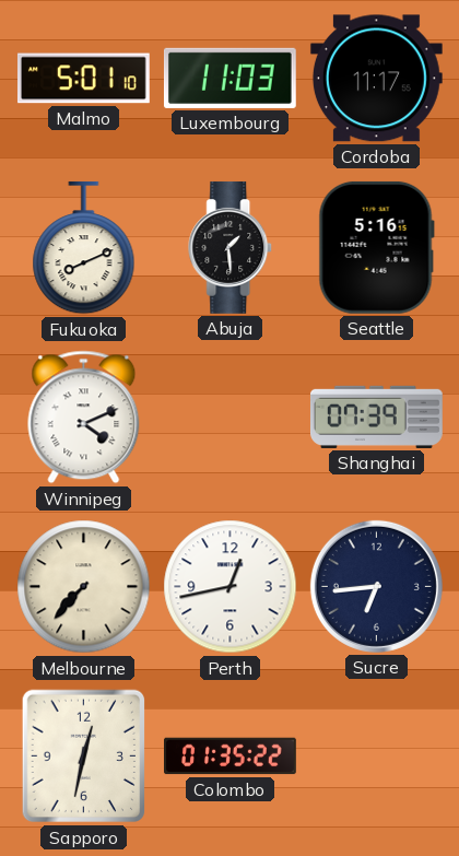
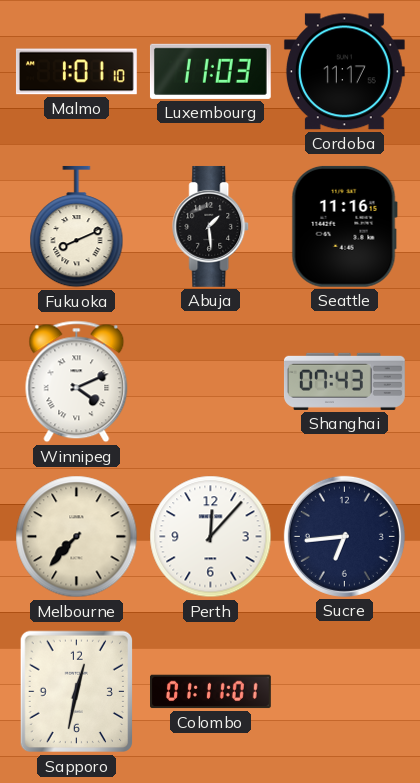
Malmo: 5:01 -> 1:01 (76, 72)
Seattle: 5:16 -> 11:16 (344, 226)
Shanghai: 07:39 -> 07:43 (344, 381)
Perth: 12:43 -> 12:07 (211, 537)
Colombo: 01:35 -> 01:11 (211, 692)
